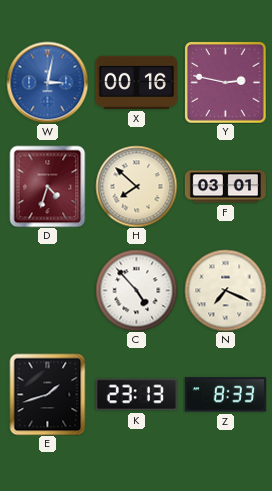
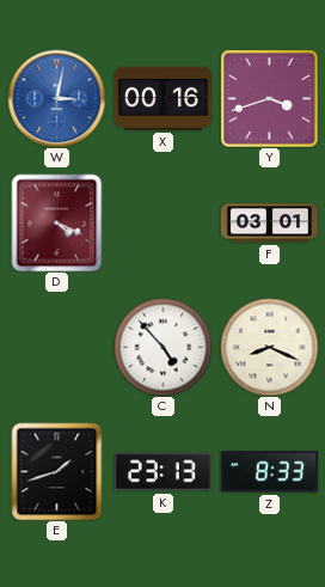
Y: 2:47 -> 3:42 (270, 99)
D: 4:33 -> 4:19 (57, 222)
H: 7:52 -> none (136, 186)
N: 7:19 -> 8:19 (269, 347)
